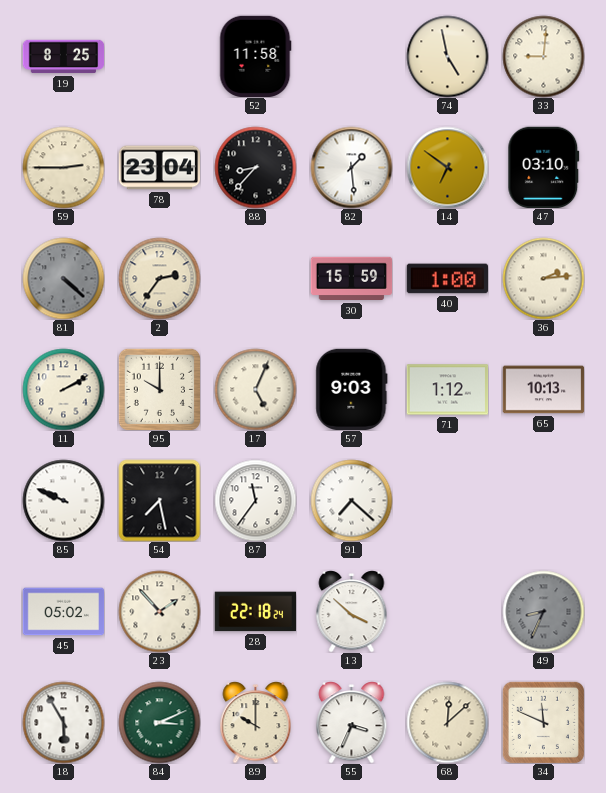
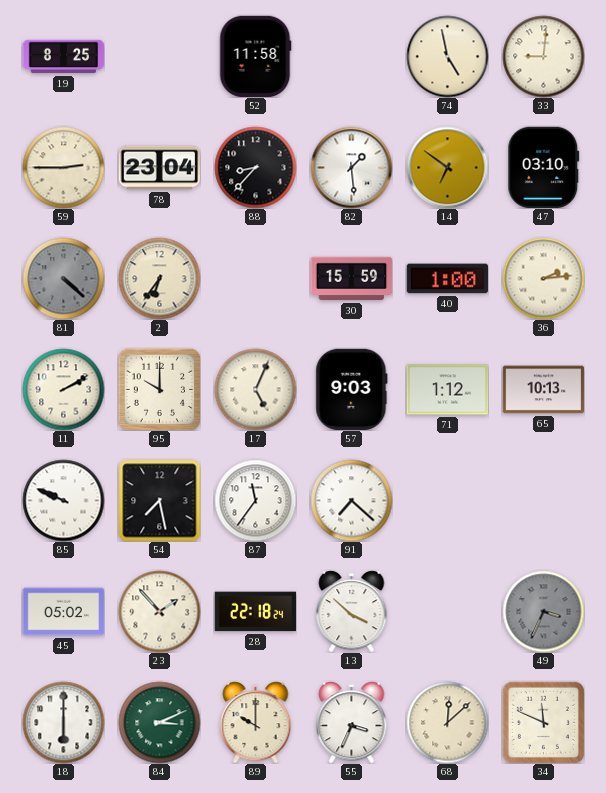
2: 2:36 -> 6:36 (159, 278)
49: 8:34 -> 3:34 (543, 611)
18: 5:55 -> 6:00 (63, 722)
